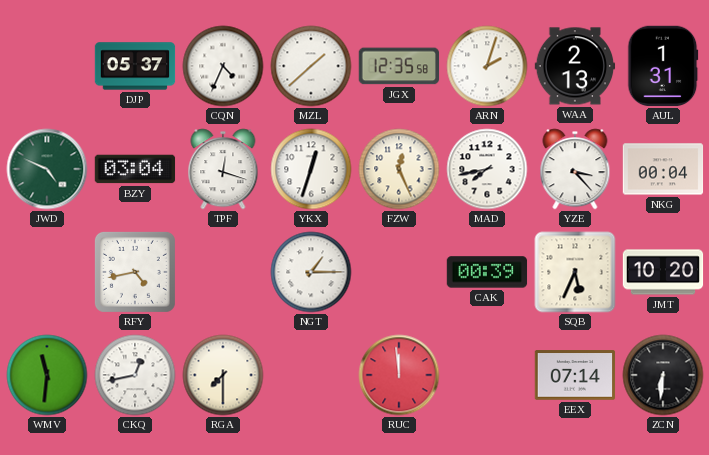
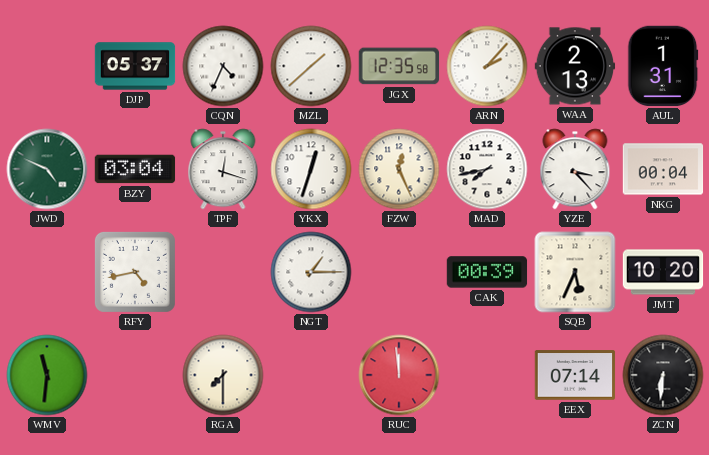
ARN: 2:03 -> 2:07 (487, 66)
CKQ: 12:43 -> none (135, 375)
